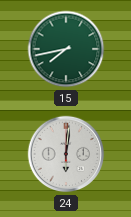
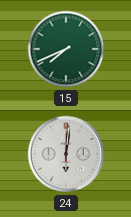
15: 7:43 -> 7:41 (66, 49)
